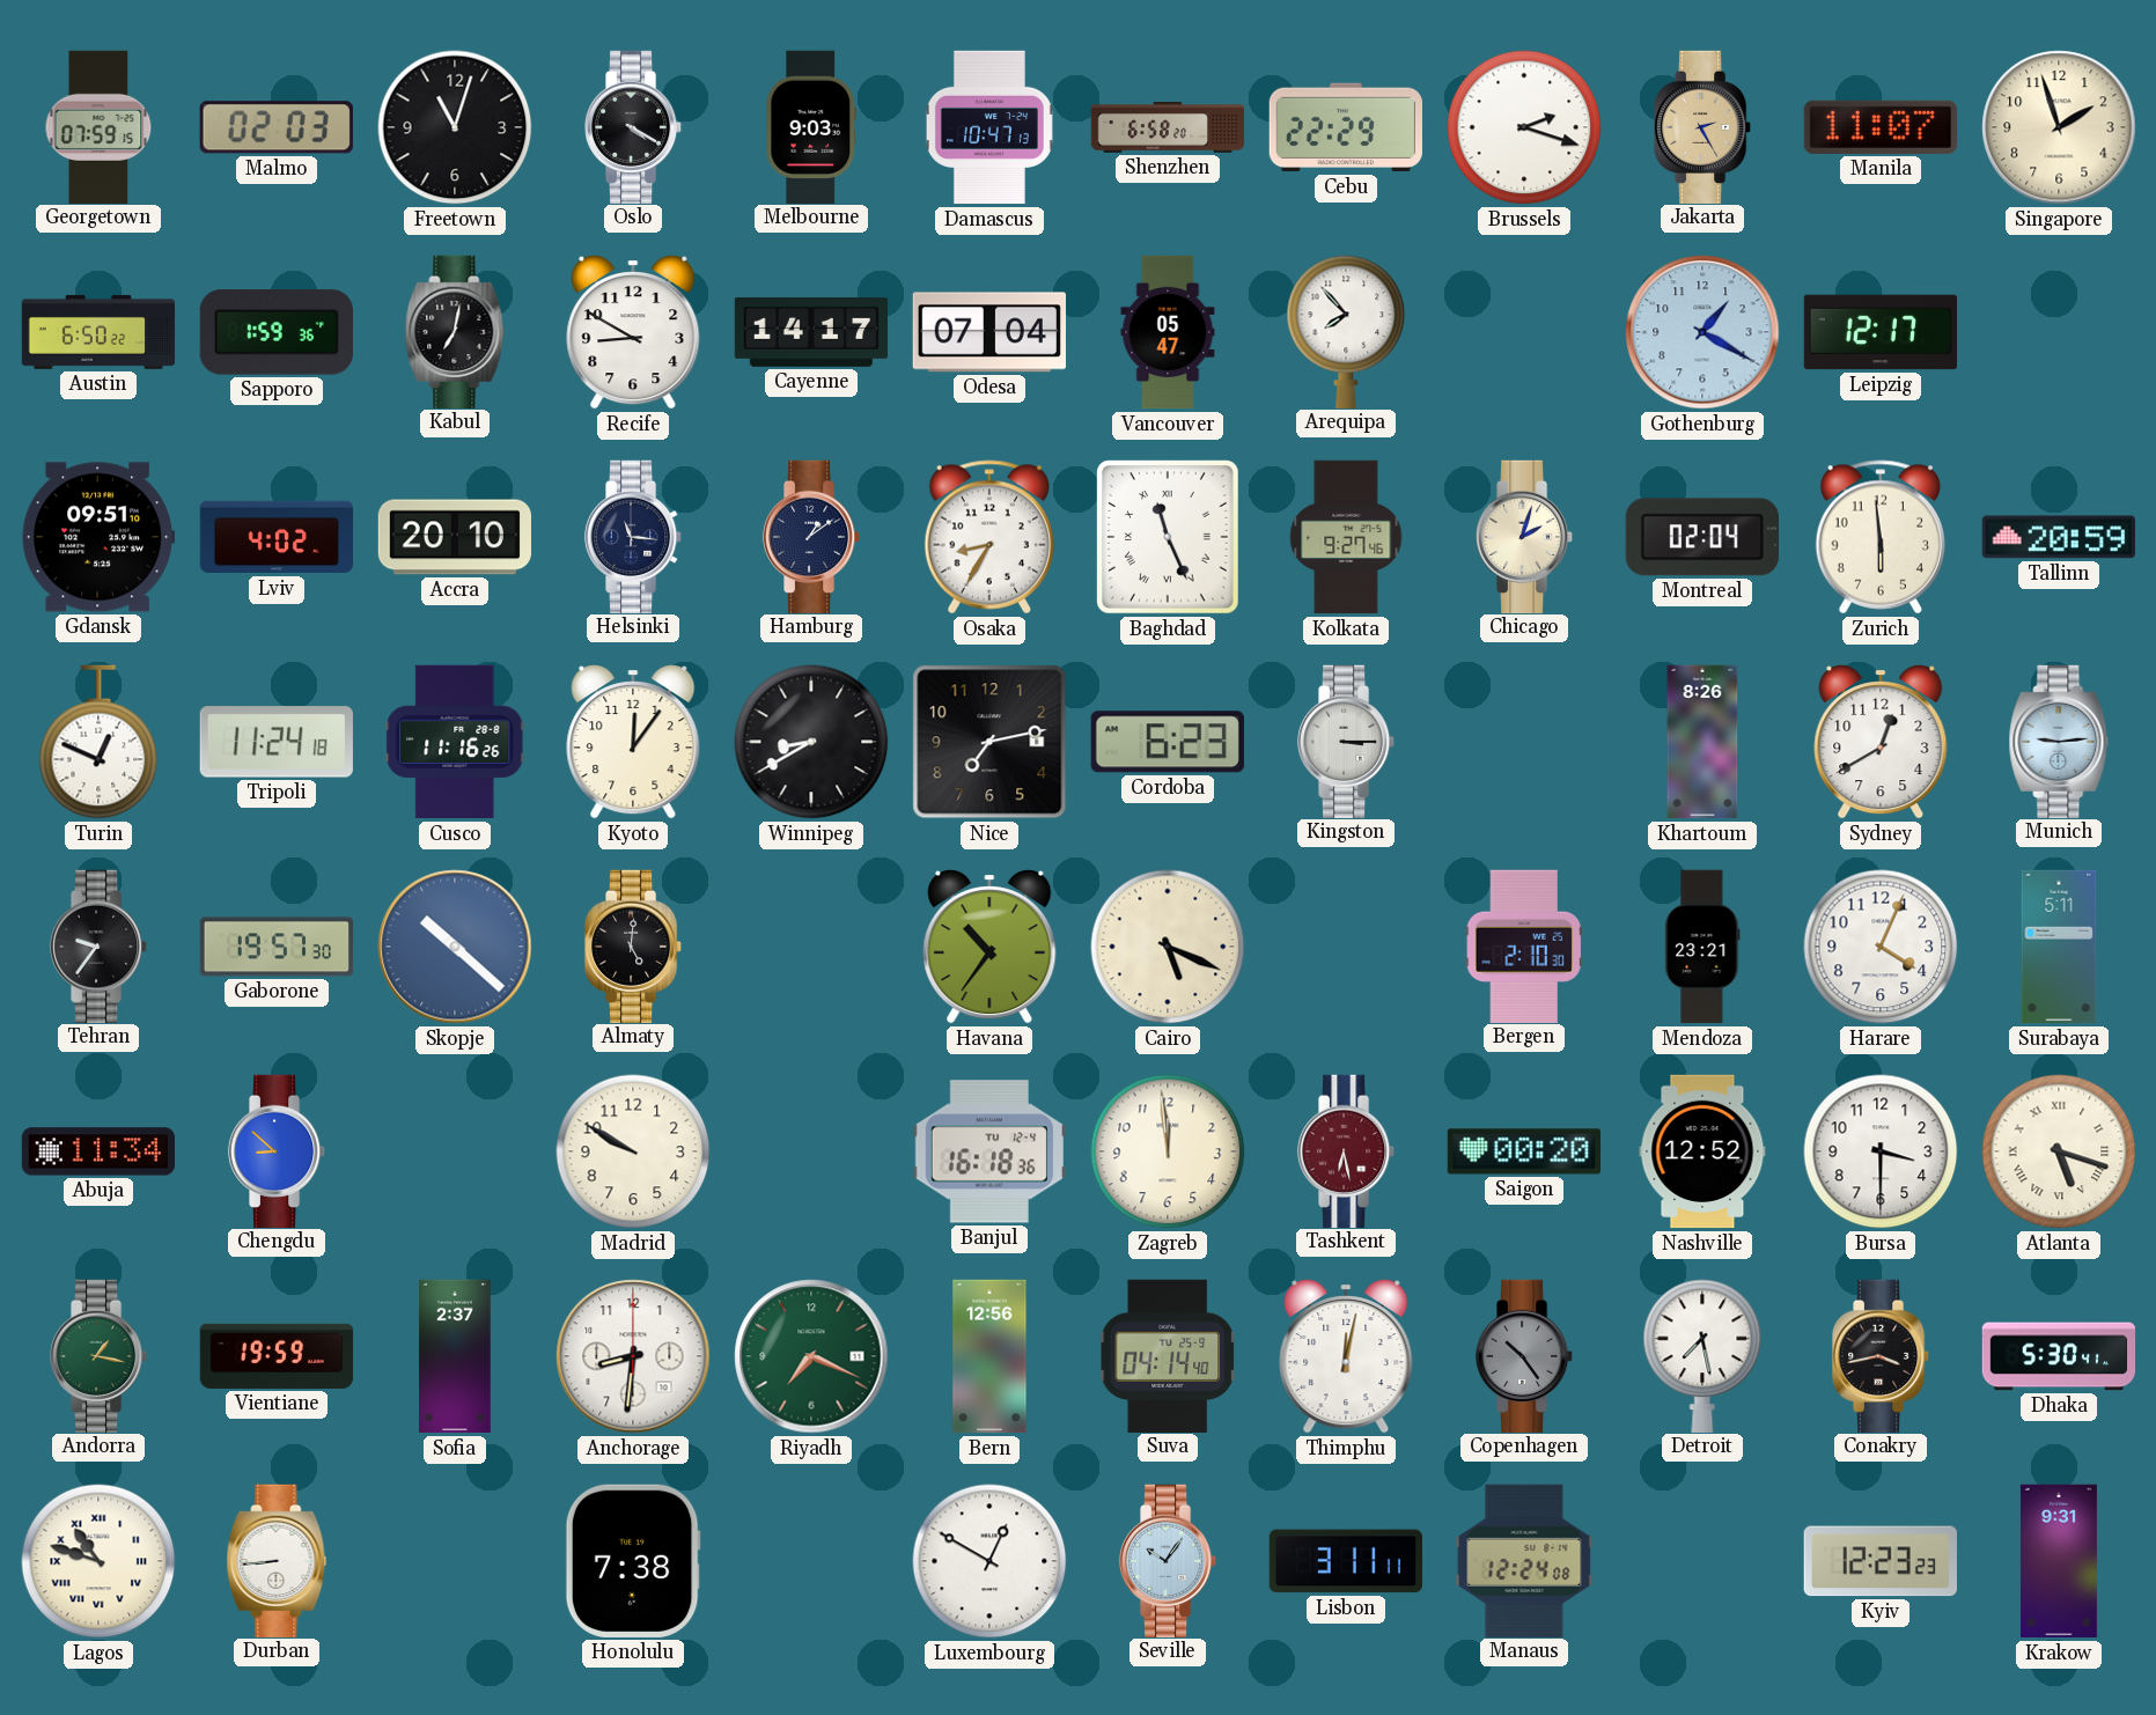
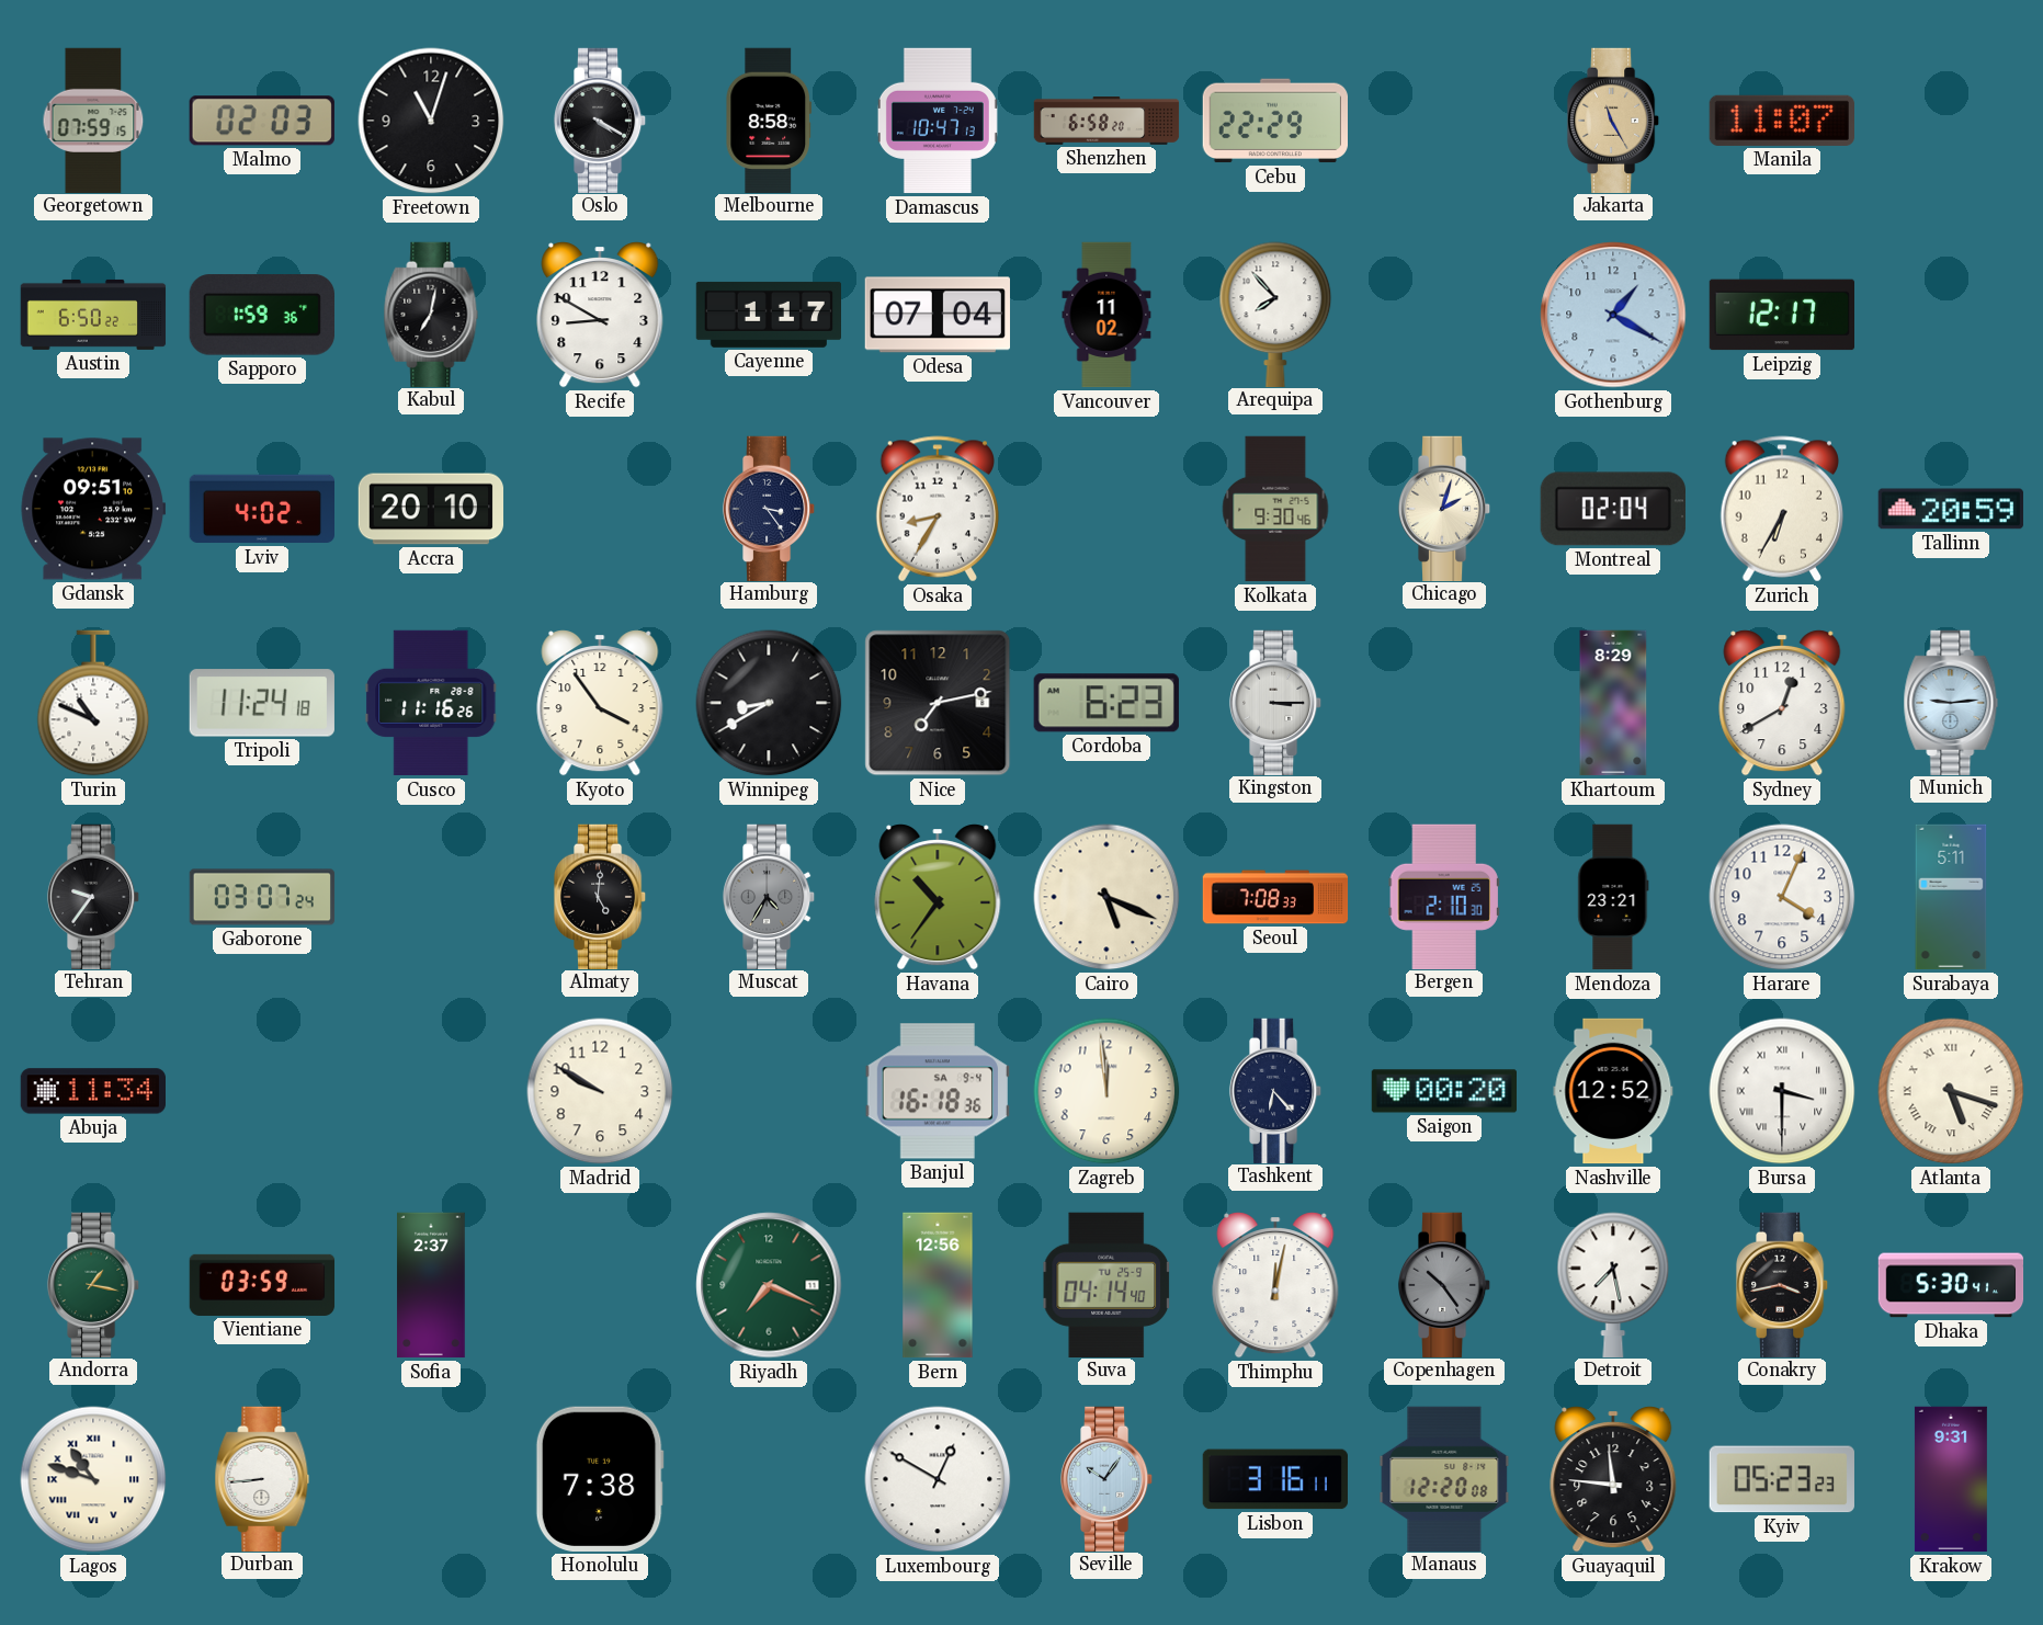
Melbourne: 9:03 -> 8:58 (769, 120)
Brussels: 2:18 -> none (1524, 127)
Jakarta: 2:25 -> 11:25 (1613, 120)
Singapore: 1:57 -> none (2059, 127)
Cayenne: 14:17 -> 1:17 (769, 315)
Vancouver: 05:47 -> 11:02 (1106, 315)
Helsinki: 11:16 -> none (633, 536)
Hamburg: 1:09 -> 3:24 (769, 508)
Baghdad: 11:26 -> none (1169, 538)
Kolkata: 9:27 -> 9:30 (1275, 509)
Zurich: 5:59 -> 6:35 (1781, 509)
Turin: 12:49 -> 10:49 (93, 703)
Kyoto: 12:06 -> 3:54 (600, 704)
Khartoum: 8:26 -> 8:29 (1613, 703)
Gaborone: 19:57 -> 03:07 (262, 897)
Skopje: 10:22 -> none (455, 947)
Muscat: none -> 4:35 (769, 896)
Seoul: none -> 7:08 (1275, 897)
Chengdu: 8:52 -> none (277, 1150)
Banjul date: TU 12-4 -> SA 9-4 (937, 1091)
Tashkent: 6:28 -> 6:23 (1275, 1090)
Tashkent dial: burgundy -> navy (1275, 1090)
Bursa numerals: Arabic -> Roman (1782, 1091)
Vientiane: 19:59 -> 03:59 (262, 1285)
Anchorage: 8:31 -> none (633, 1356)
Lisbon: 3:11 -> 3:16 (1274, 1479)
Manaus: 12:24 -> 12:20 (1444, 1478)
Guayaquil: none -> 11:46 (1613, 1480)
Kyiv: 12:23 -> 05:23 (1782, 1479)
